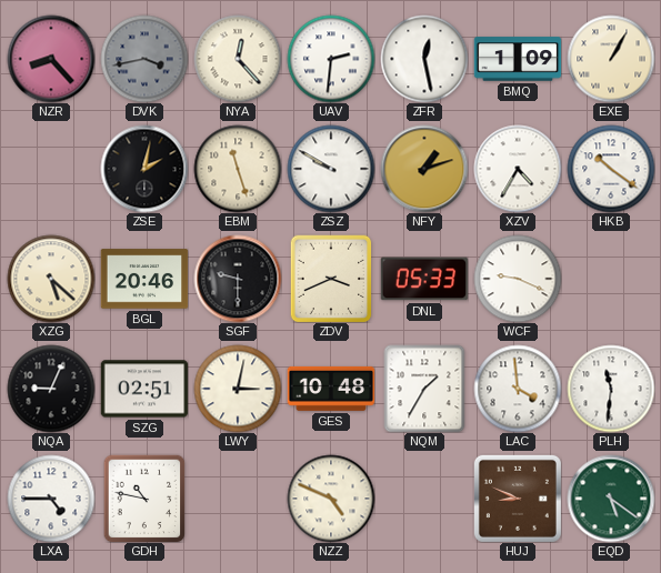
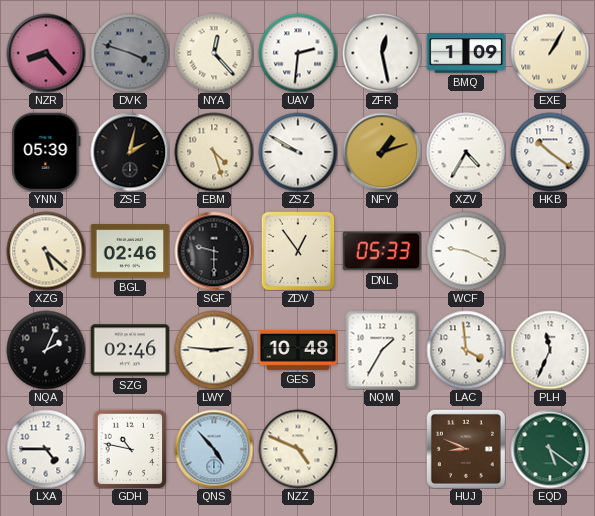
DVK: 3:43 -> 3:48 (130, 53)
YNN: none -> 05:39 (46, 152)
EBM: 11:27 -> 4:27 (214, 152)
BGL: 20:46 -> 02:46 (130, 251)
ZDV: 3:41 -> 12:54 (298, 251)
NQA: 9:04 -> 2:04 (46, 350)
SZG: 02:51 -> 02:46 (130, 350)
LWY: 3:02 -> 2:46 (214, 350)
PLH: 11:31 -> 11:34 (550, 350)
QNS: none -> 4:53 (214, 449)
